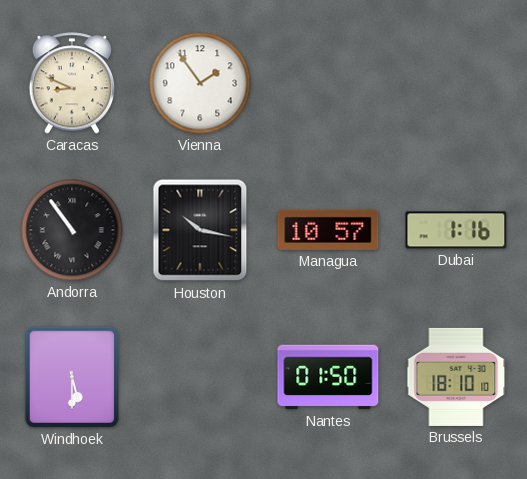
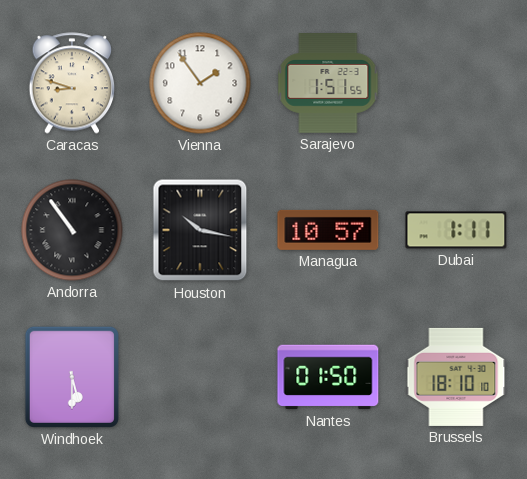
Caracas: 8:49 -> 8:48 (72, 83)
Sarajevo: none -> 1:51 (328, 84)
Dubai: 1:16 -> 1:11 (456, 230)
